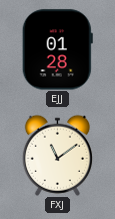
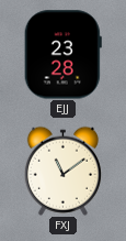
EJJ: 01:28 -> 23:28 (62, 55)
